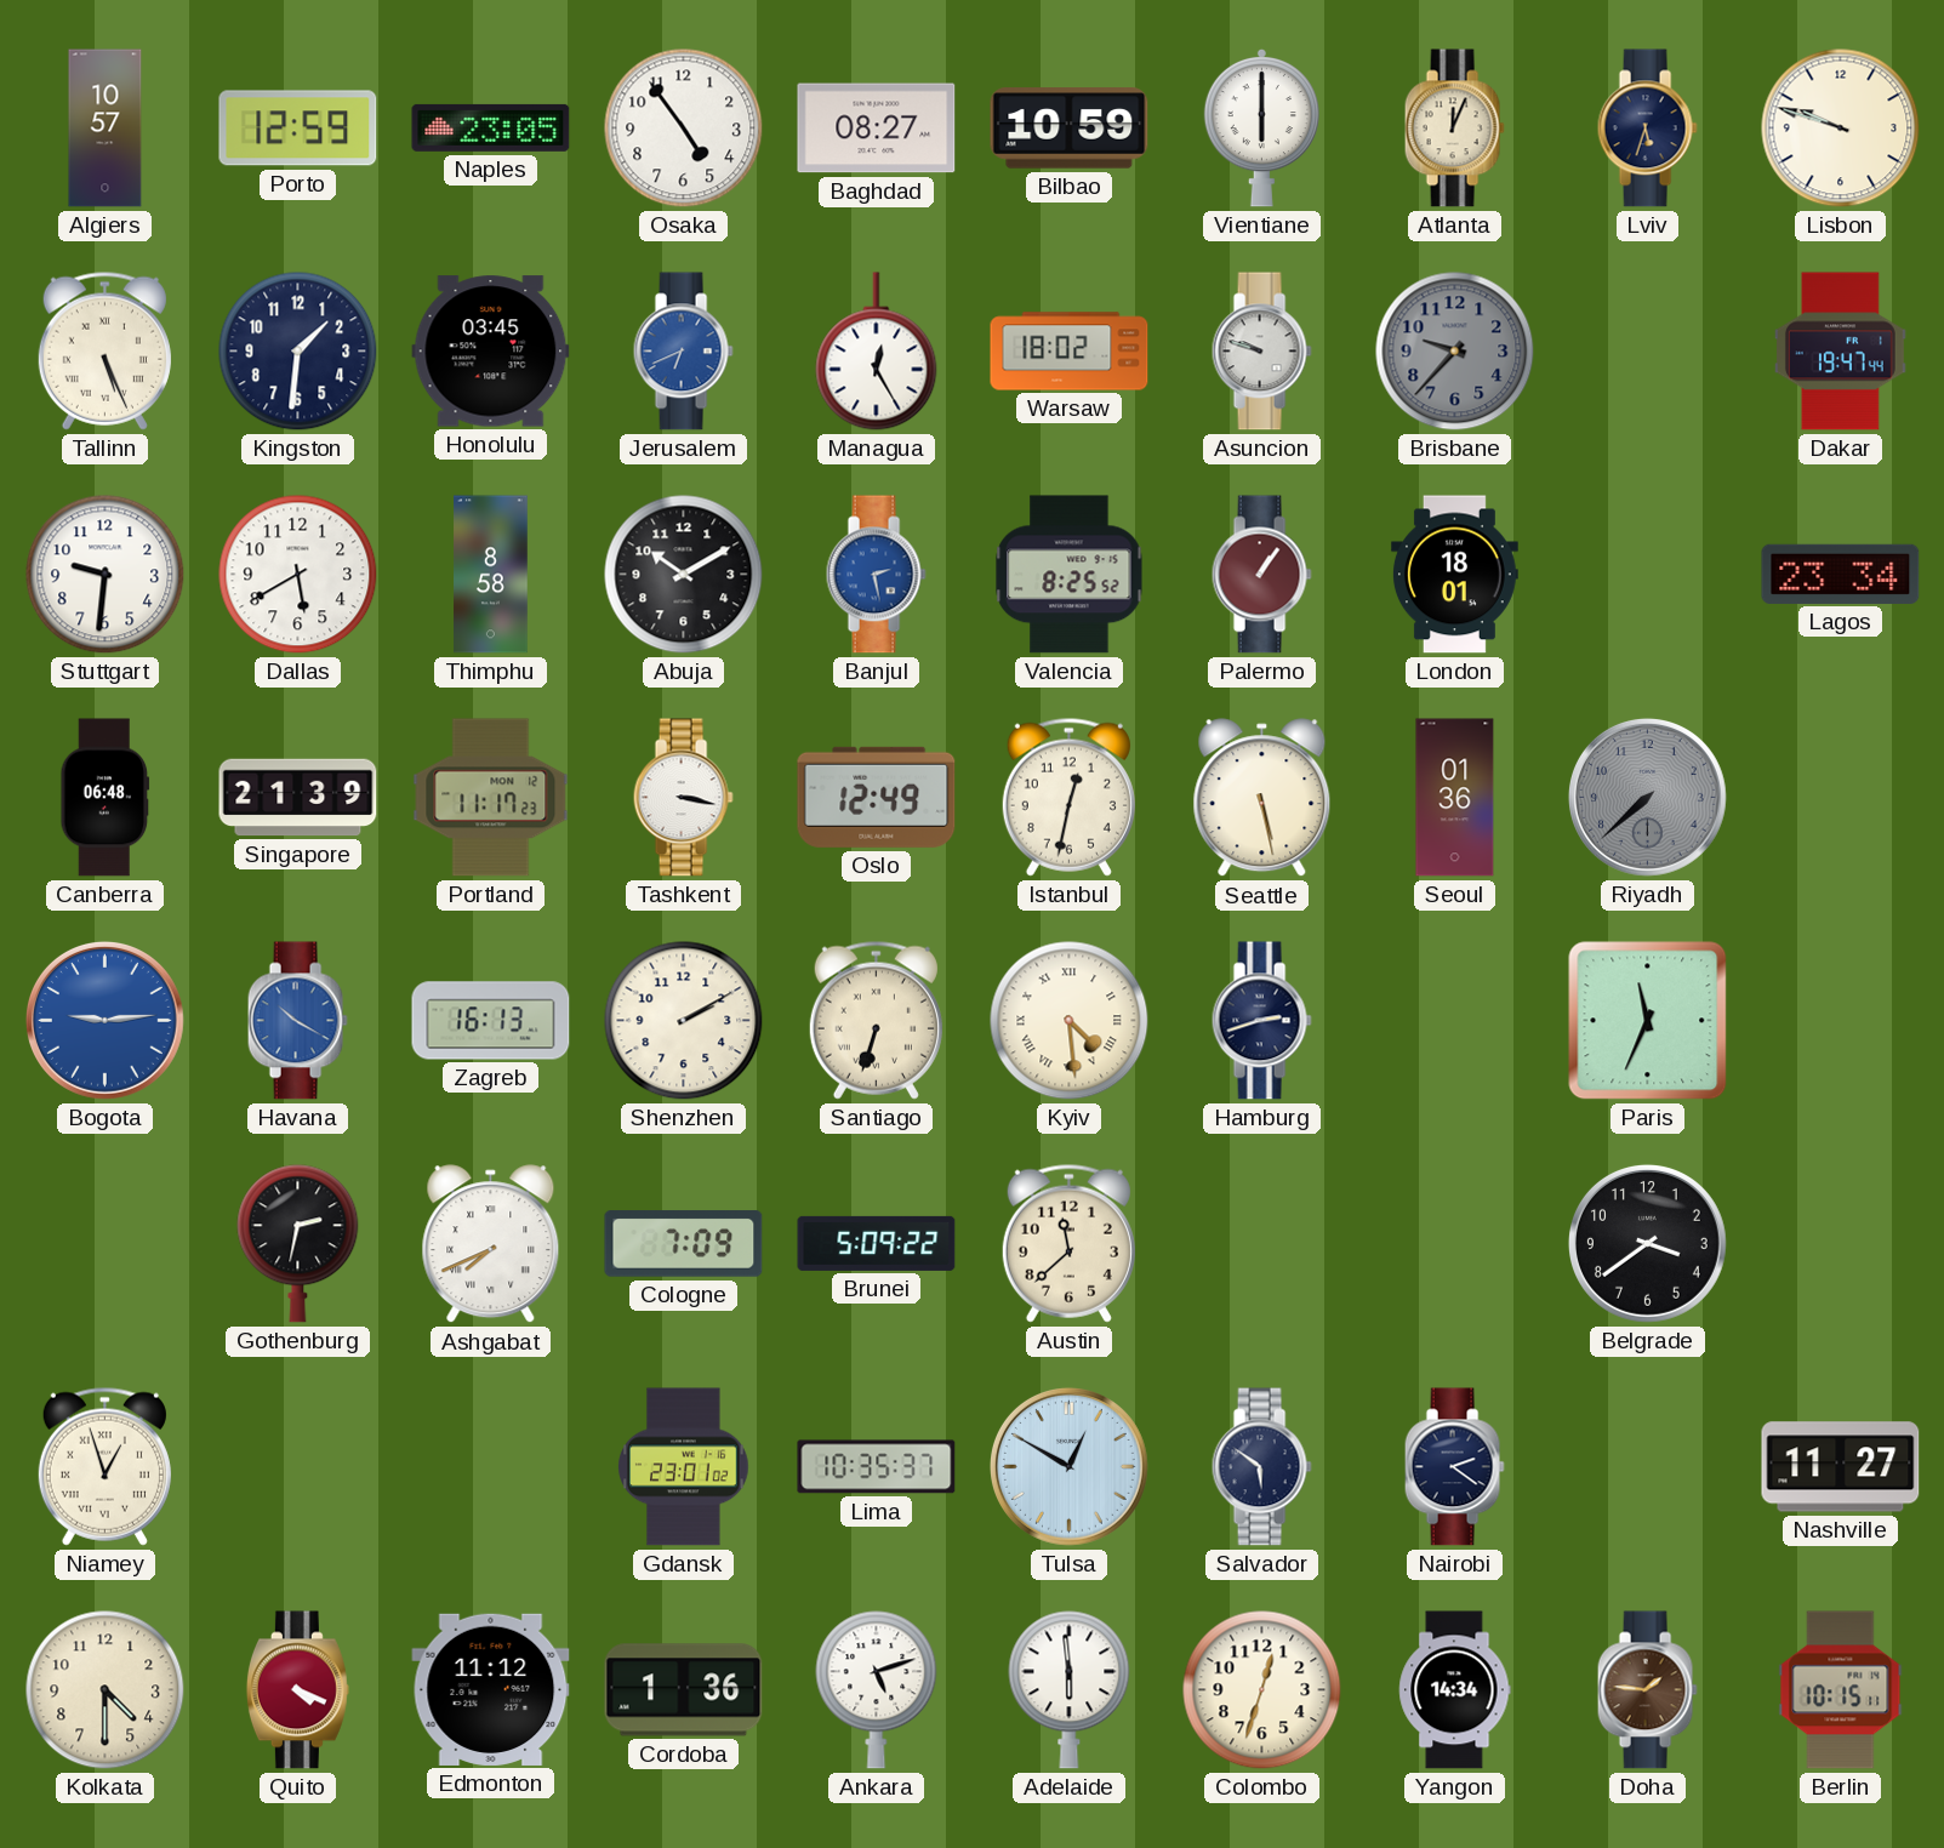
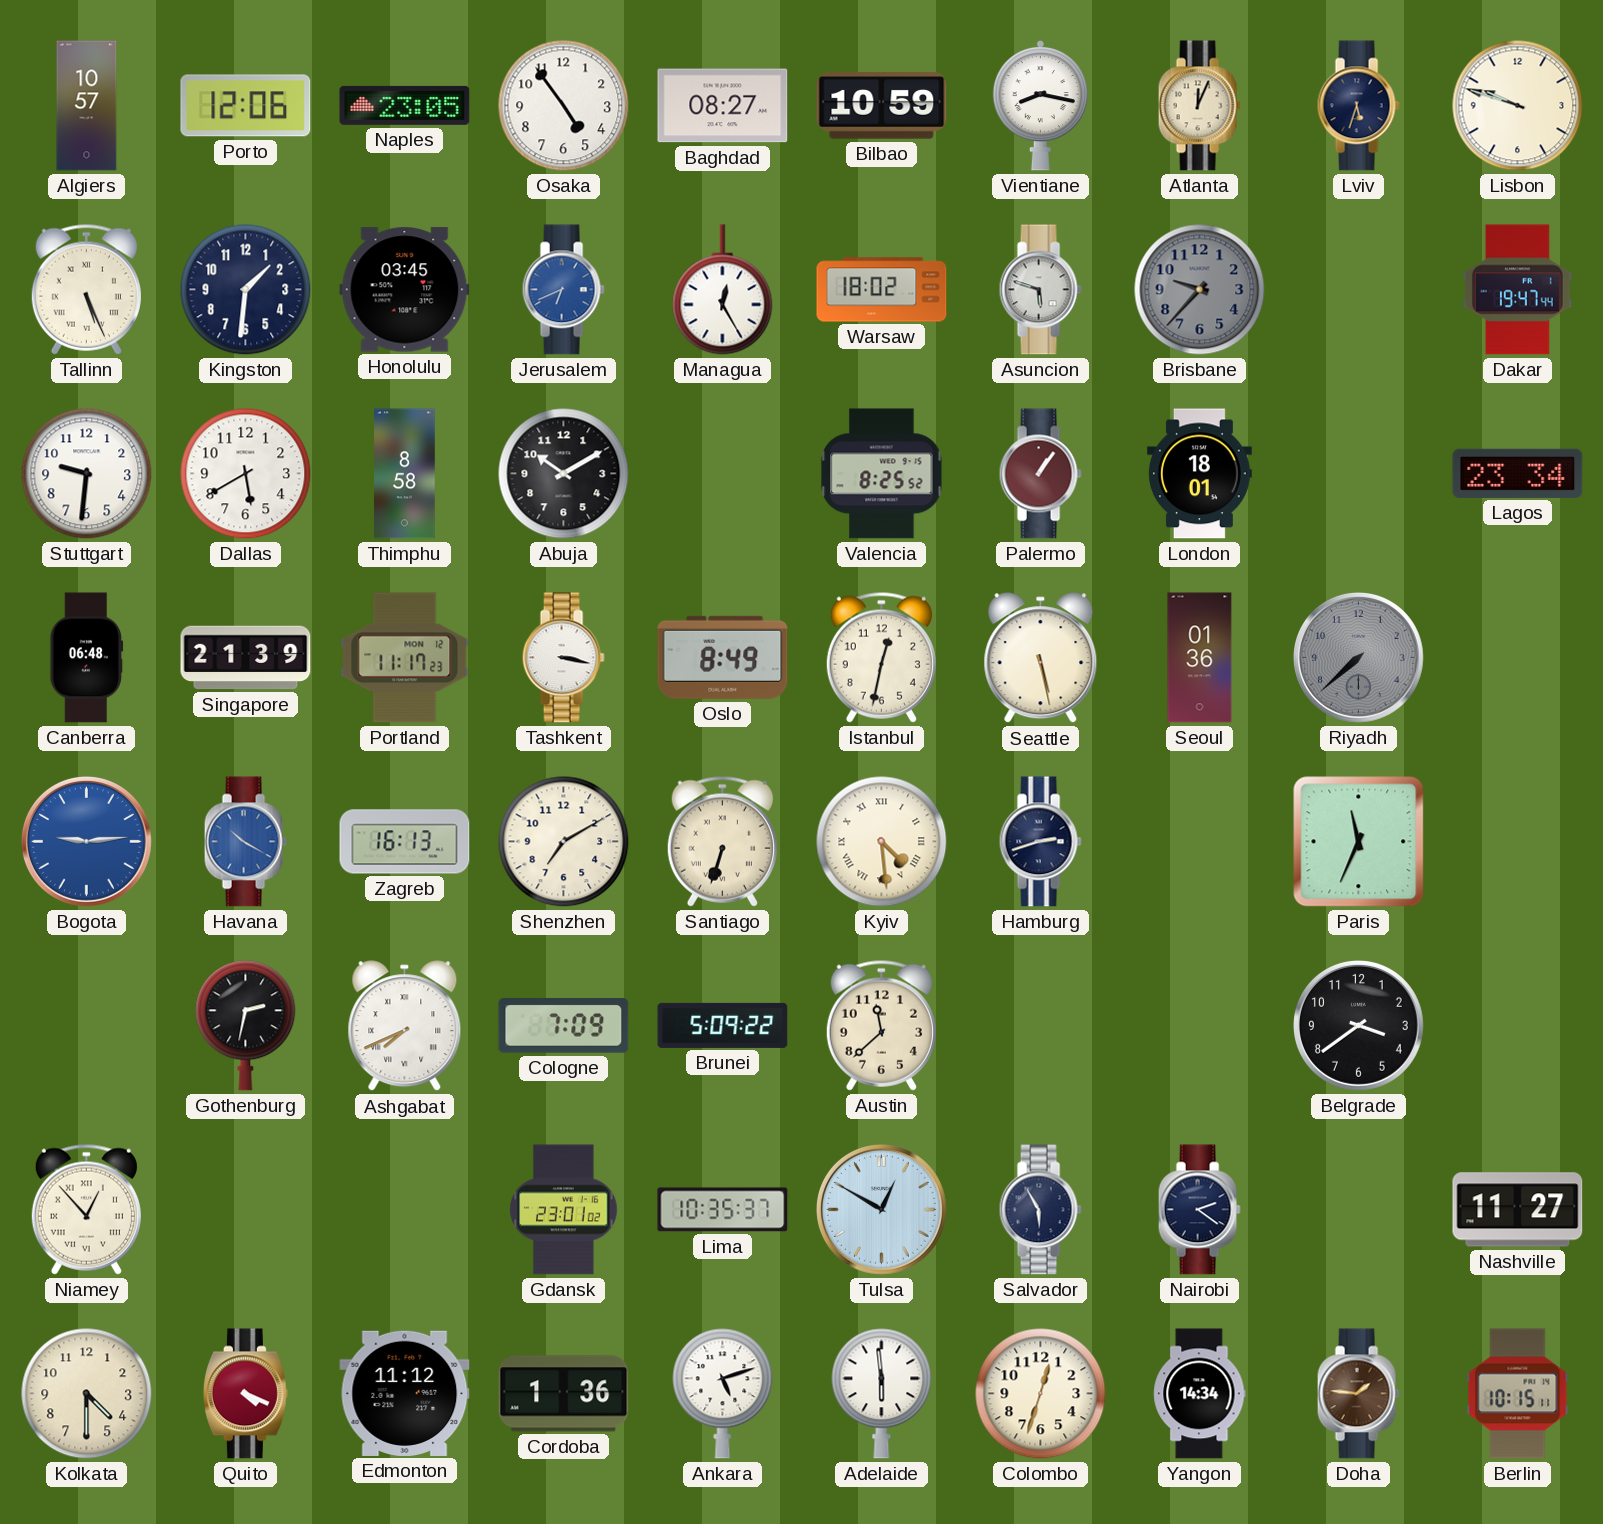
Porto: 12:59 -> 12:06 (246, 106)
Vientiane: 6:00 -> 8:17 (1040, 105)
Asuncion: 9:48 -> 5:48 (1040, 290)
Banjul: 2:28 -> none (876, 575)
Oslo: 12:49 -> 8:49 (723, 657)
Shenzhen: 2:10 -> 7:10 (564, 842)
Niamey: 12:57 -> 12:53 (86, 1209)
Salvador: 5:51 -> 5:55 (1040, 1210)
